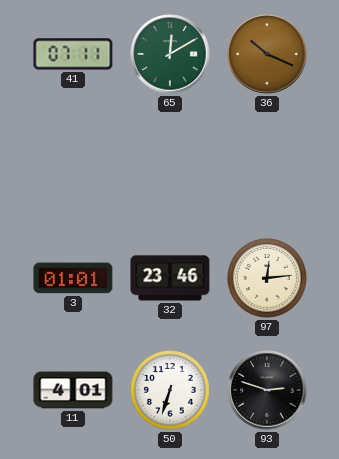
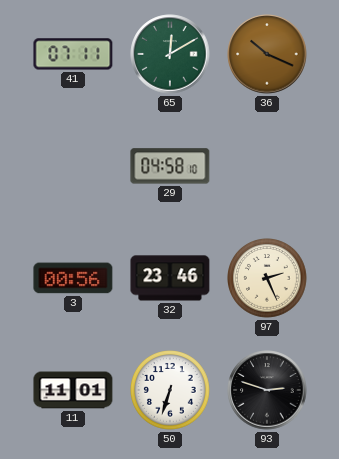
29: none -> 04:58 (170, 166)
3: 01:01 -> 00:56 (73, 278)
97: 12:14 -> 2:26 (268, 279)
11: 4:01 -> 11:01 (73, 390)
